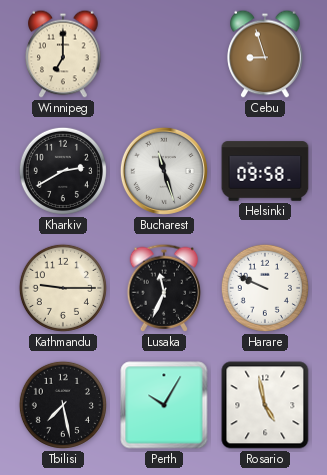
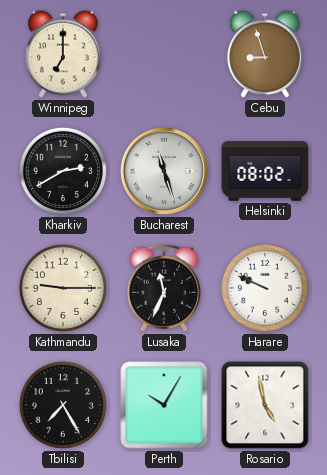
Helsinki: 09:58 -> 08:02 (265, 171)
Tbilisi: 7:28 -> 7:25 (63, 405)
